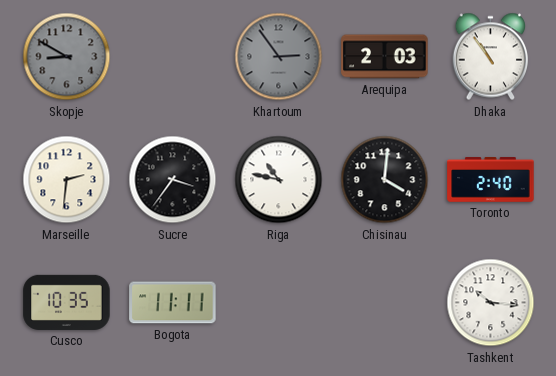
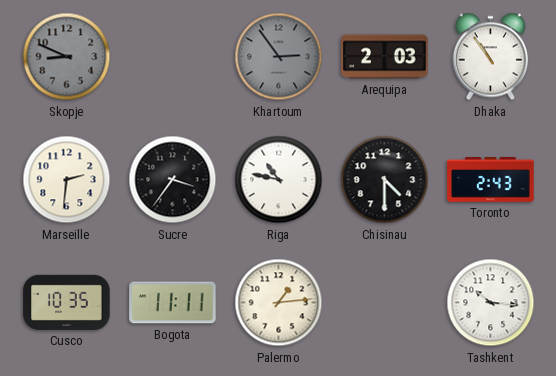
Skopje: 8:50 -> 8:49 (67, 57)
Chisinau: 4:01 -> 4:30 (385, 180)
Toronto: 2:40 -> 2:43 (491, 180)
Palermo: none -> 1:14 (279, 303)
